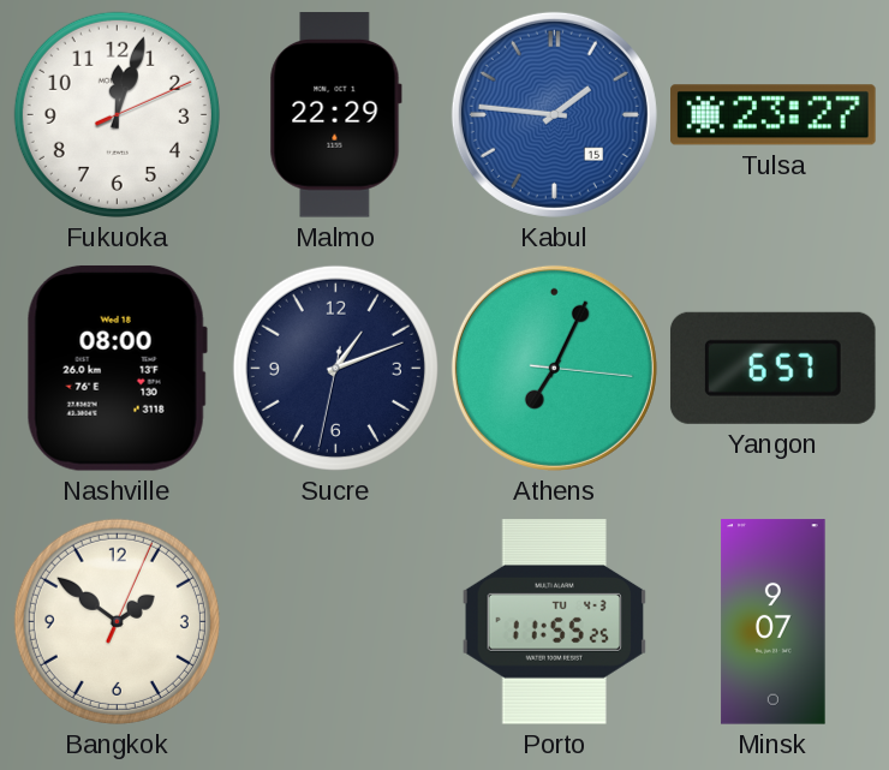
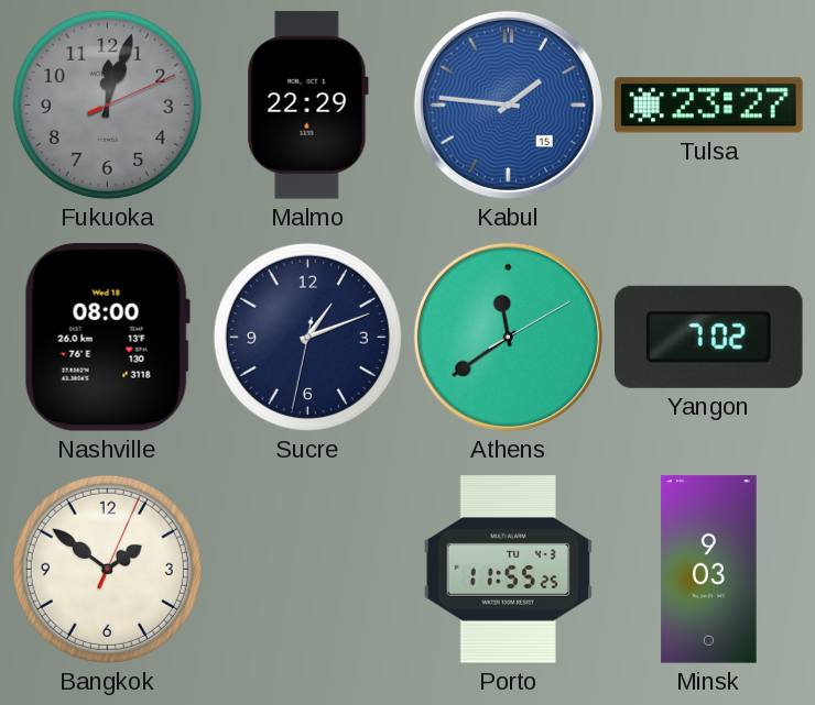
Fukuoka dial: white -> grey (107, 104)
Athens: 7:04 -> 11:39 (508, 337)
Yangon: 6:57 -> 7:02 (708, 337)
Minsk: 9:07 -> 9:03 (709, 570)
